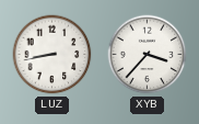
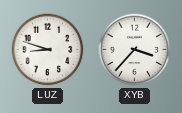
LUZ: 8:43 -> 8:48 (48, 50)
